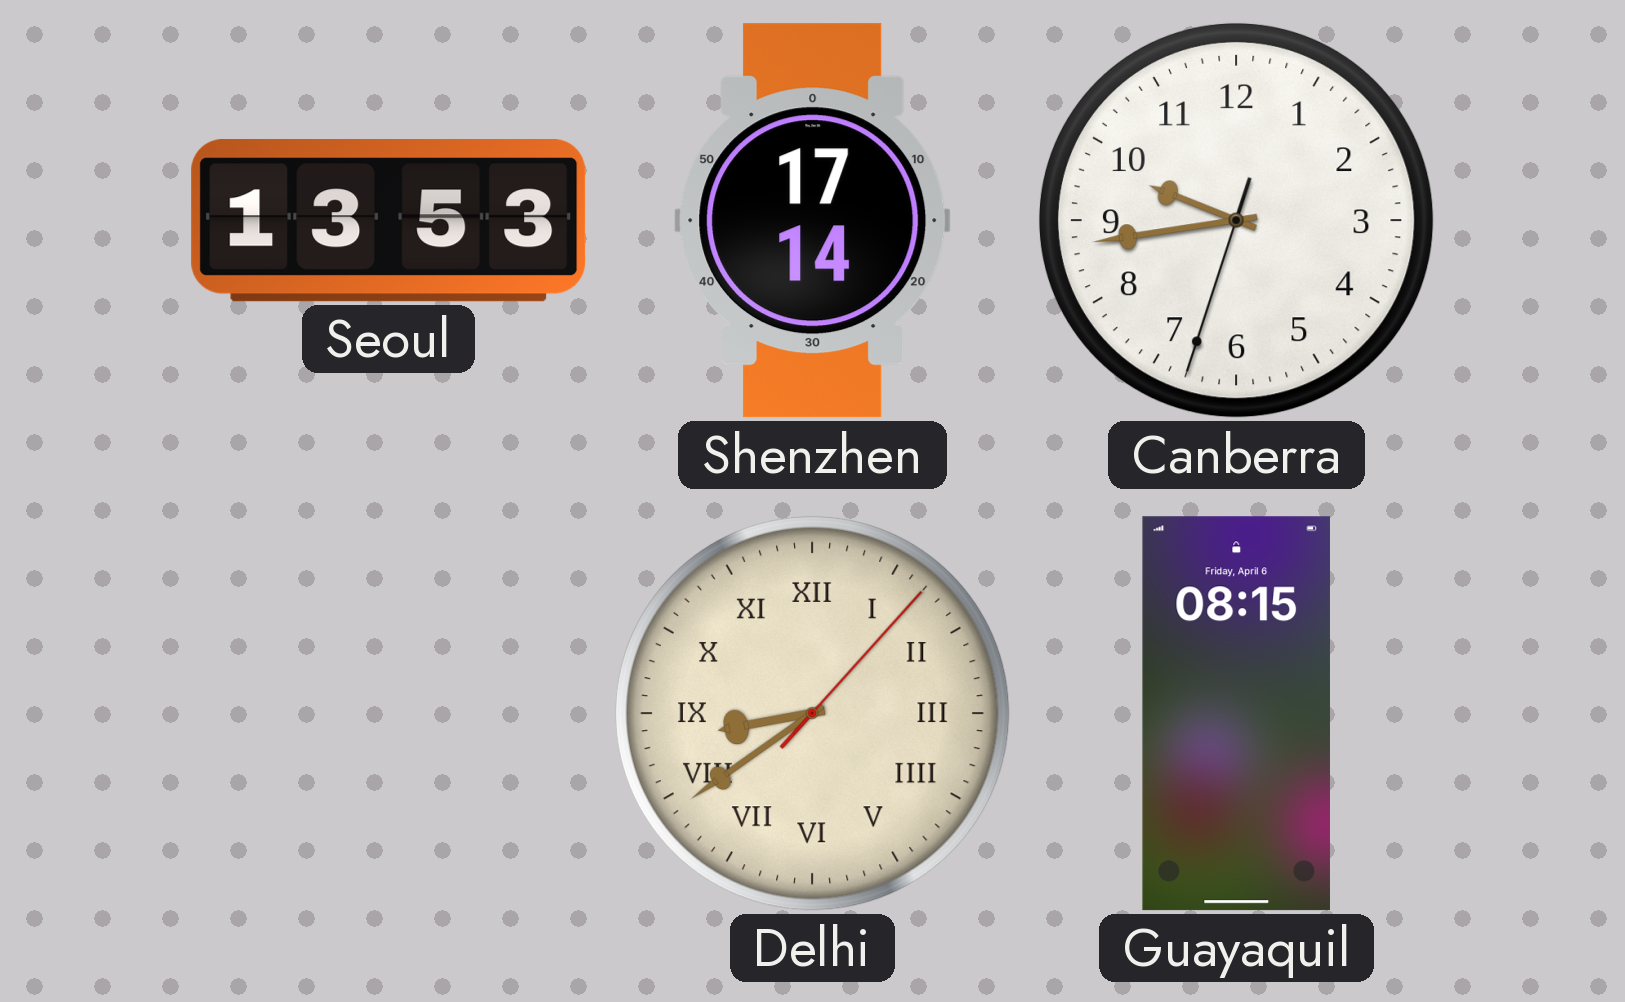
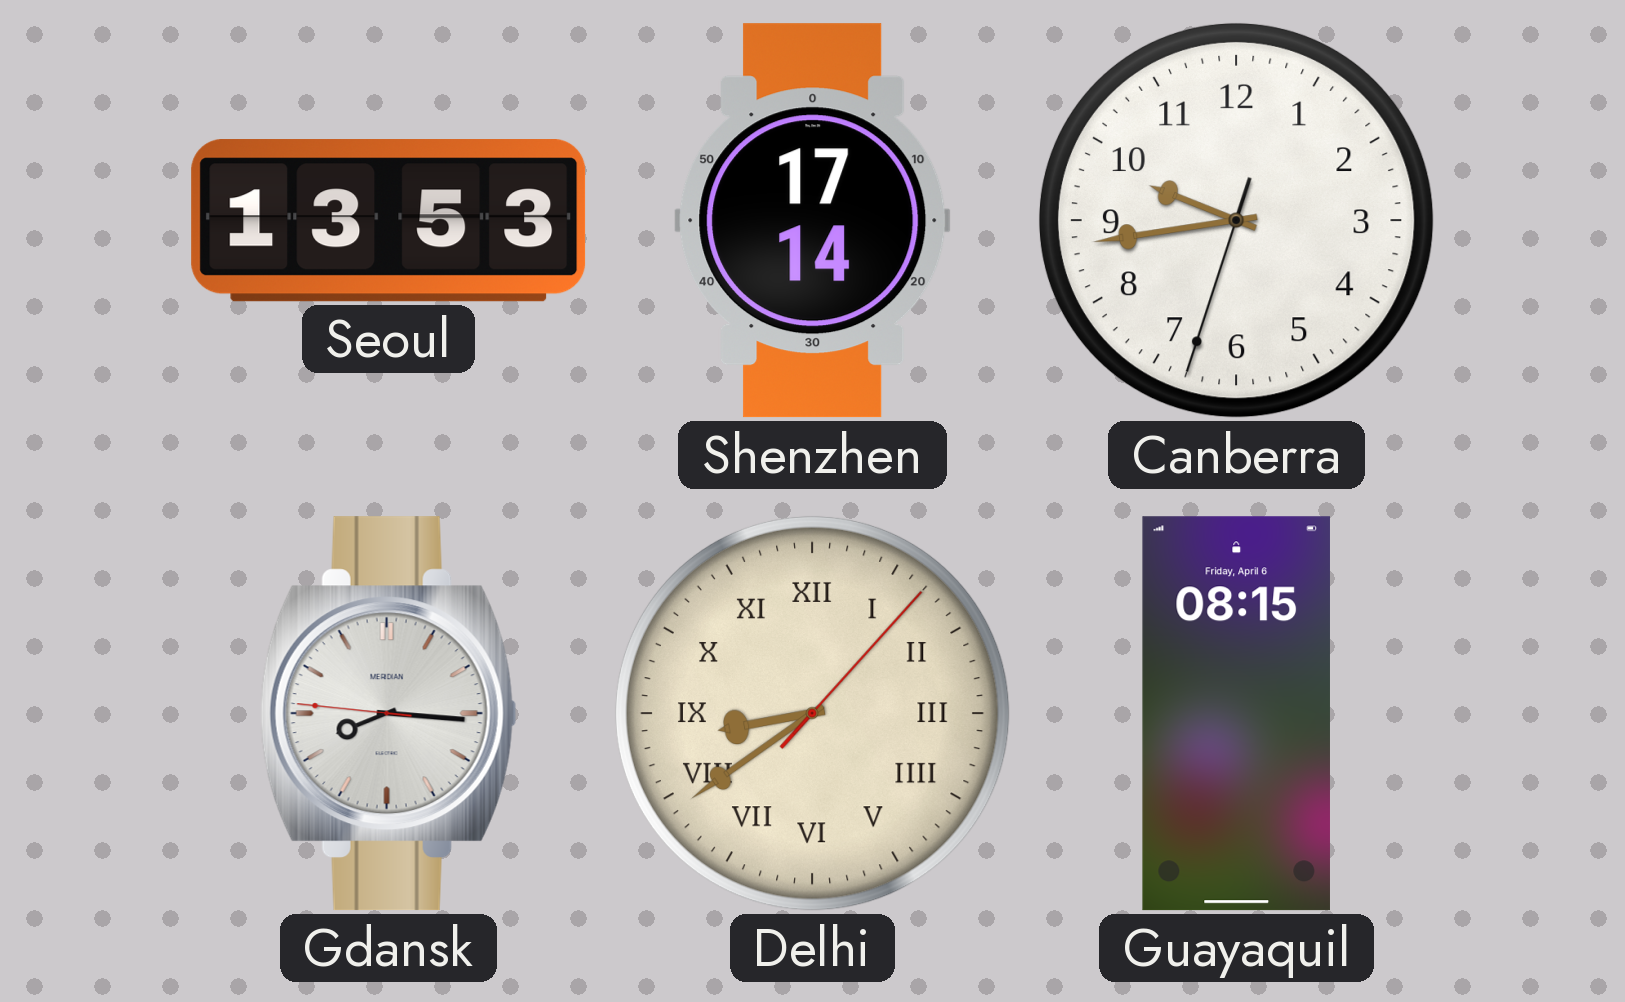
Gdansk: none -> 8:15 (388, 714)
